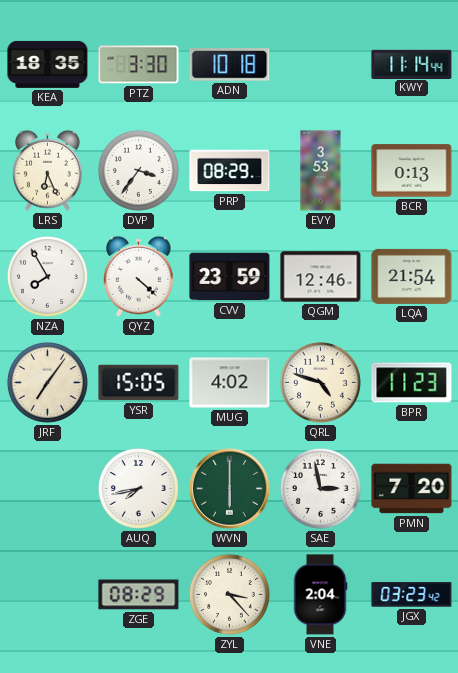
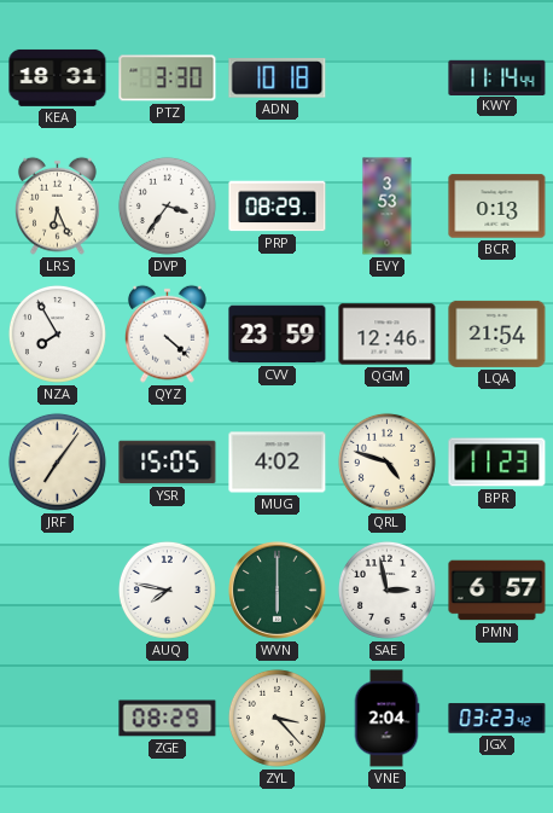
KEA: 18:35 -> 18:31 (58, 77)
AUQ: 7:43 -> 7:47 (167, 590)
PMN: 7:20 -> 6:57 (497, 591)
